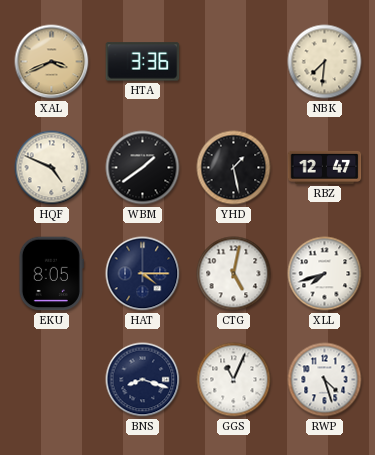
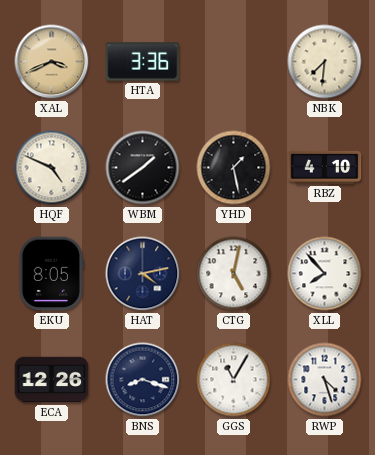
RBZ: 12:47 -> 4:10 (325, 167)
HAT: 4:15 -> 4:13 (143, 274)
XLL: 7:42 -> 7:53 (325, 274)
ECA: none -> 12:26 (52, 380)
GGS: 11:04 -> 11:05 (234, 380)
